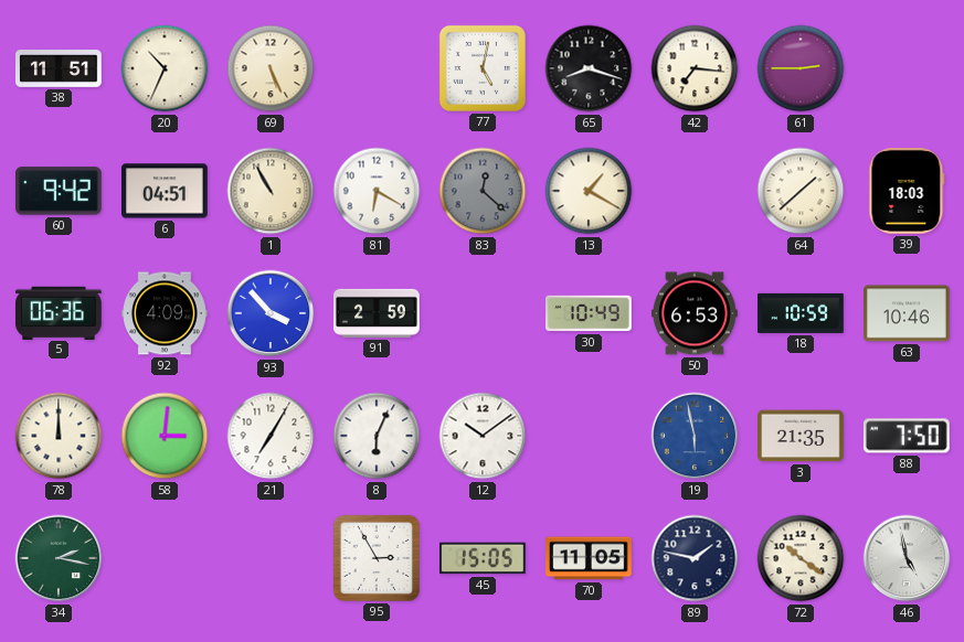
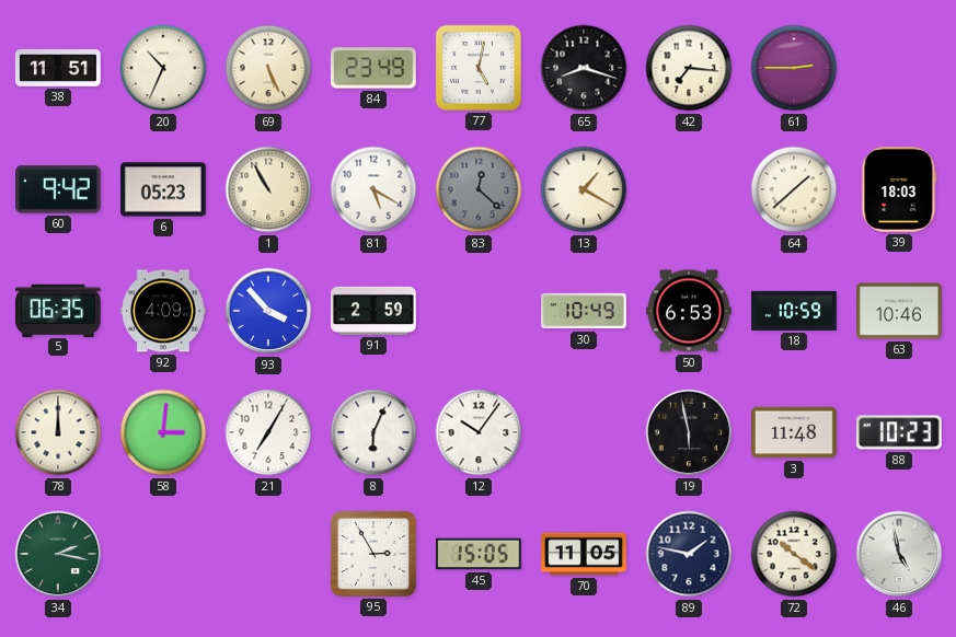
84: none -> 23:49 (373, 68)
6: 04:51 -> 05:23 (164, 189)
81: 6:20 -> 5:20 (373, 189)
5: 06:36 -> 06:35 (59, 310)
12: 10:09 -> 10:06 (479, 432)
19 dial: blue -> black (689, 432)
3: 21:35 -> 11:48 (794, 432)
88: 7:50 -> 10:23 (899, 432)
